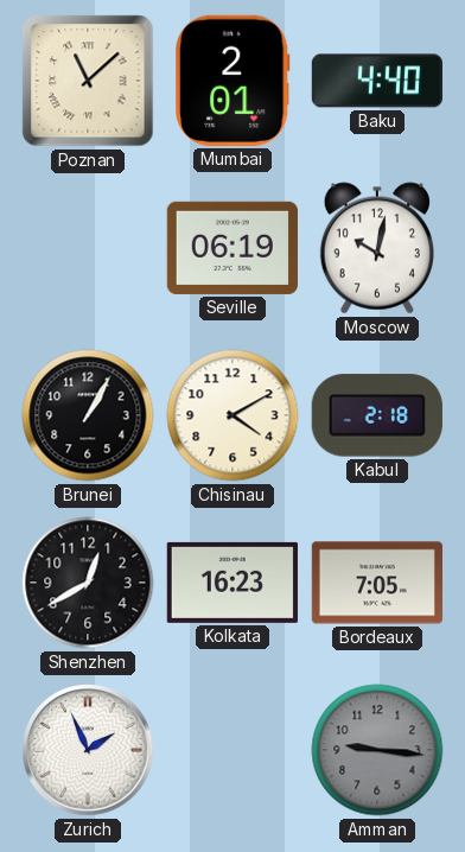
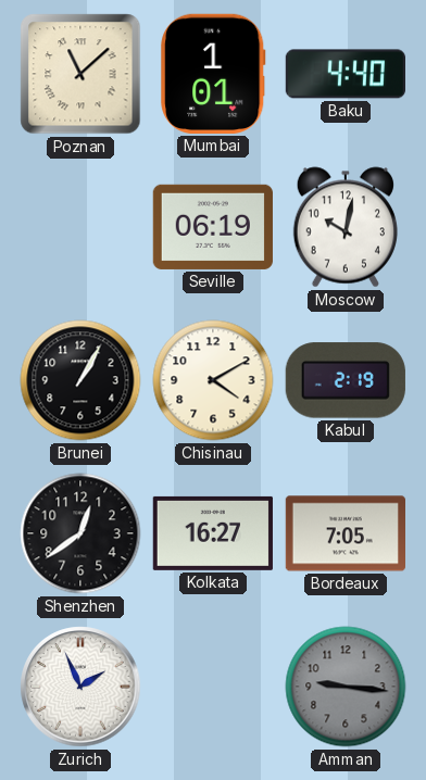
Mumbai: 2:01 -> 1:01 (213, 74)
Kabul: 2:18 -> 2:19 (346, 380)
Shenzhen: 12:40 -> 12:39 (80, 533)
Kolkata: 16:23 -> 16:27 (213, 533)
